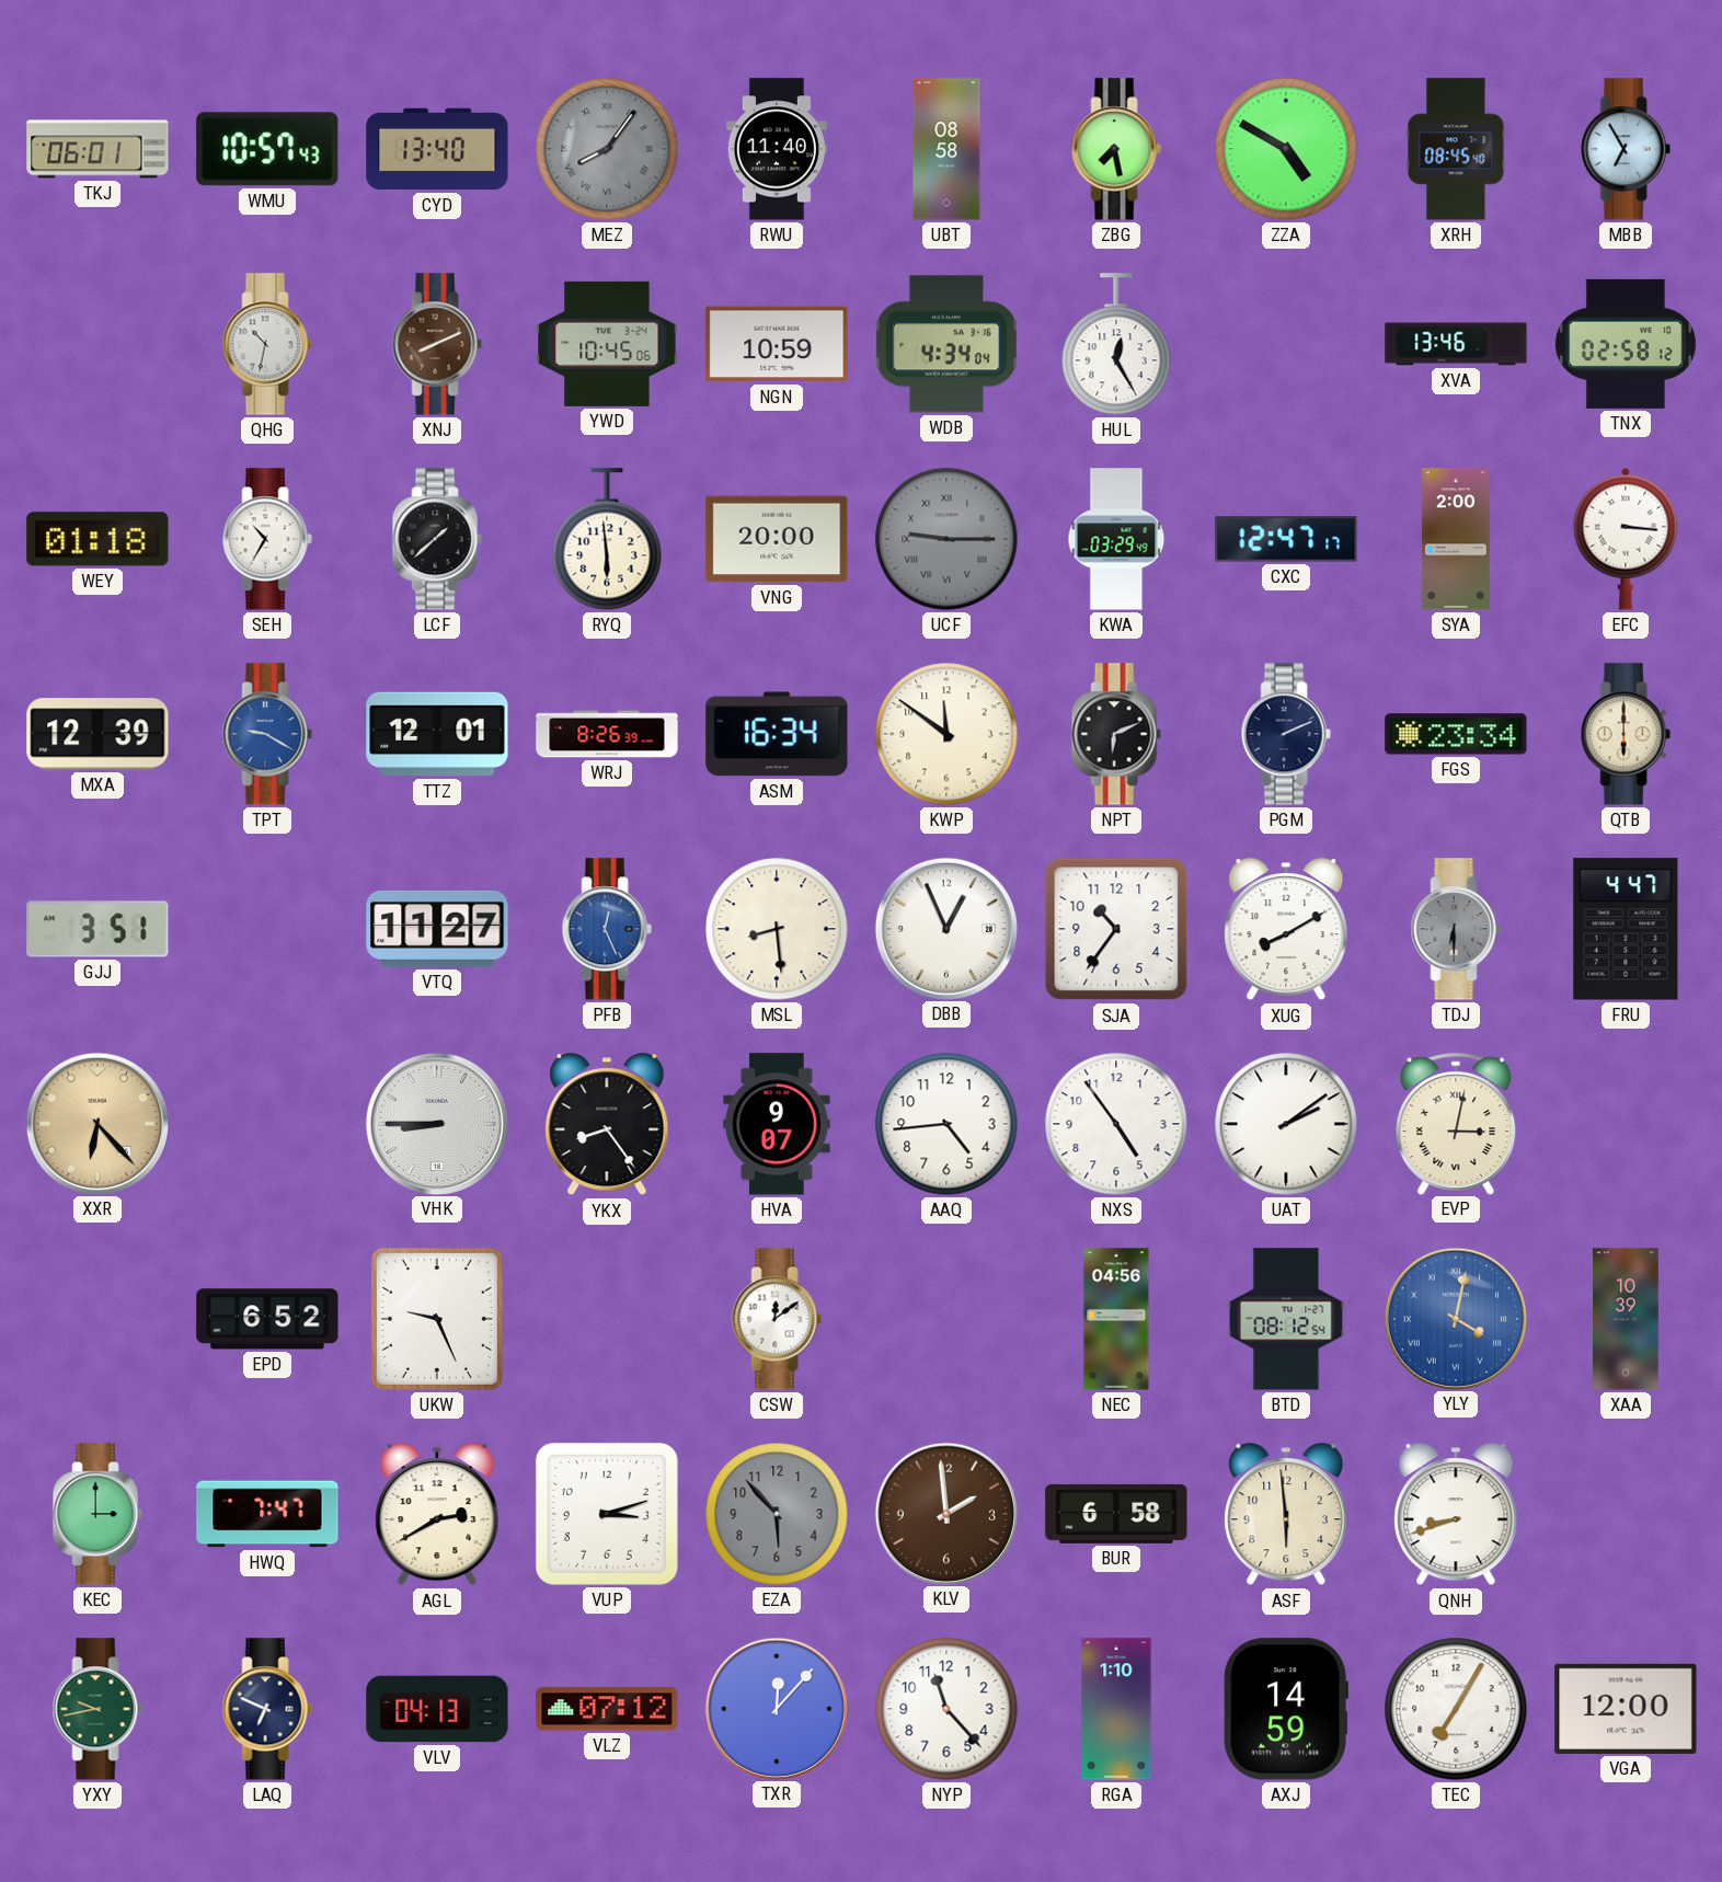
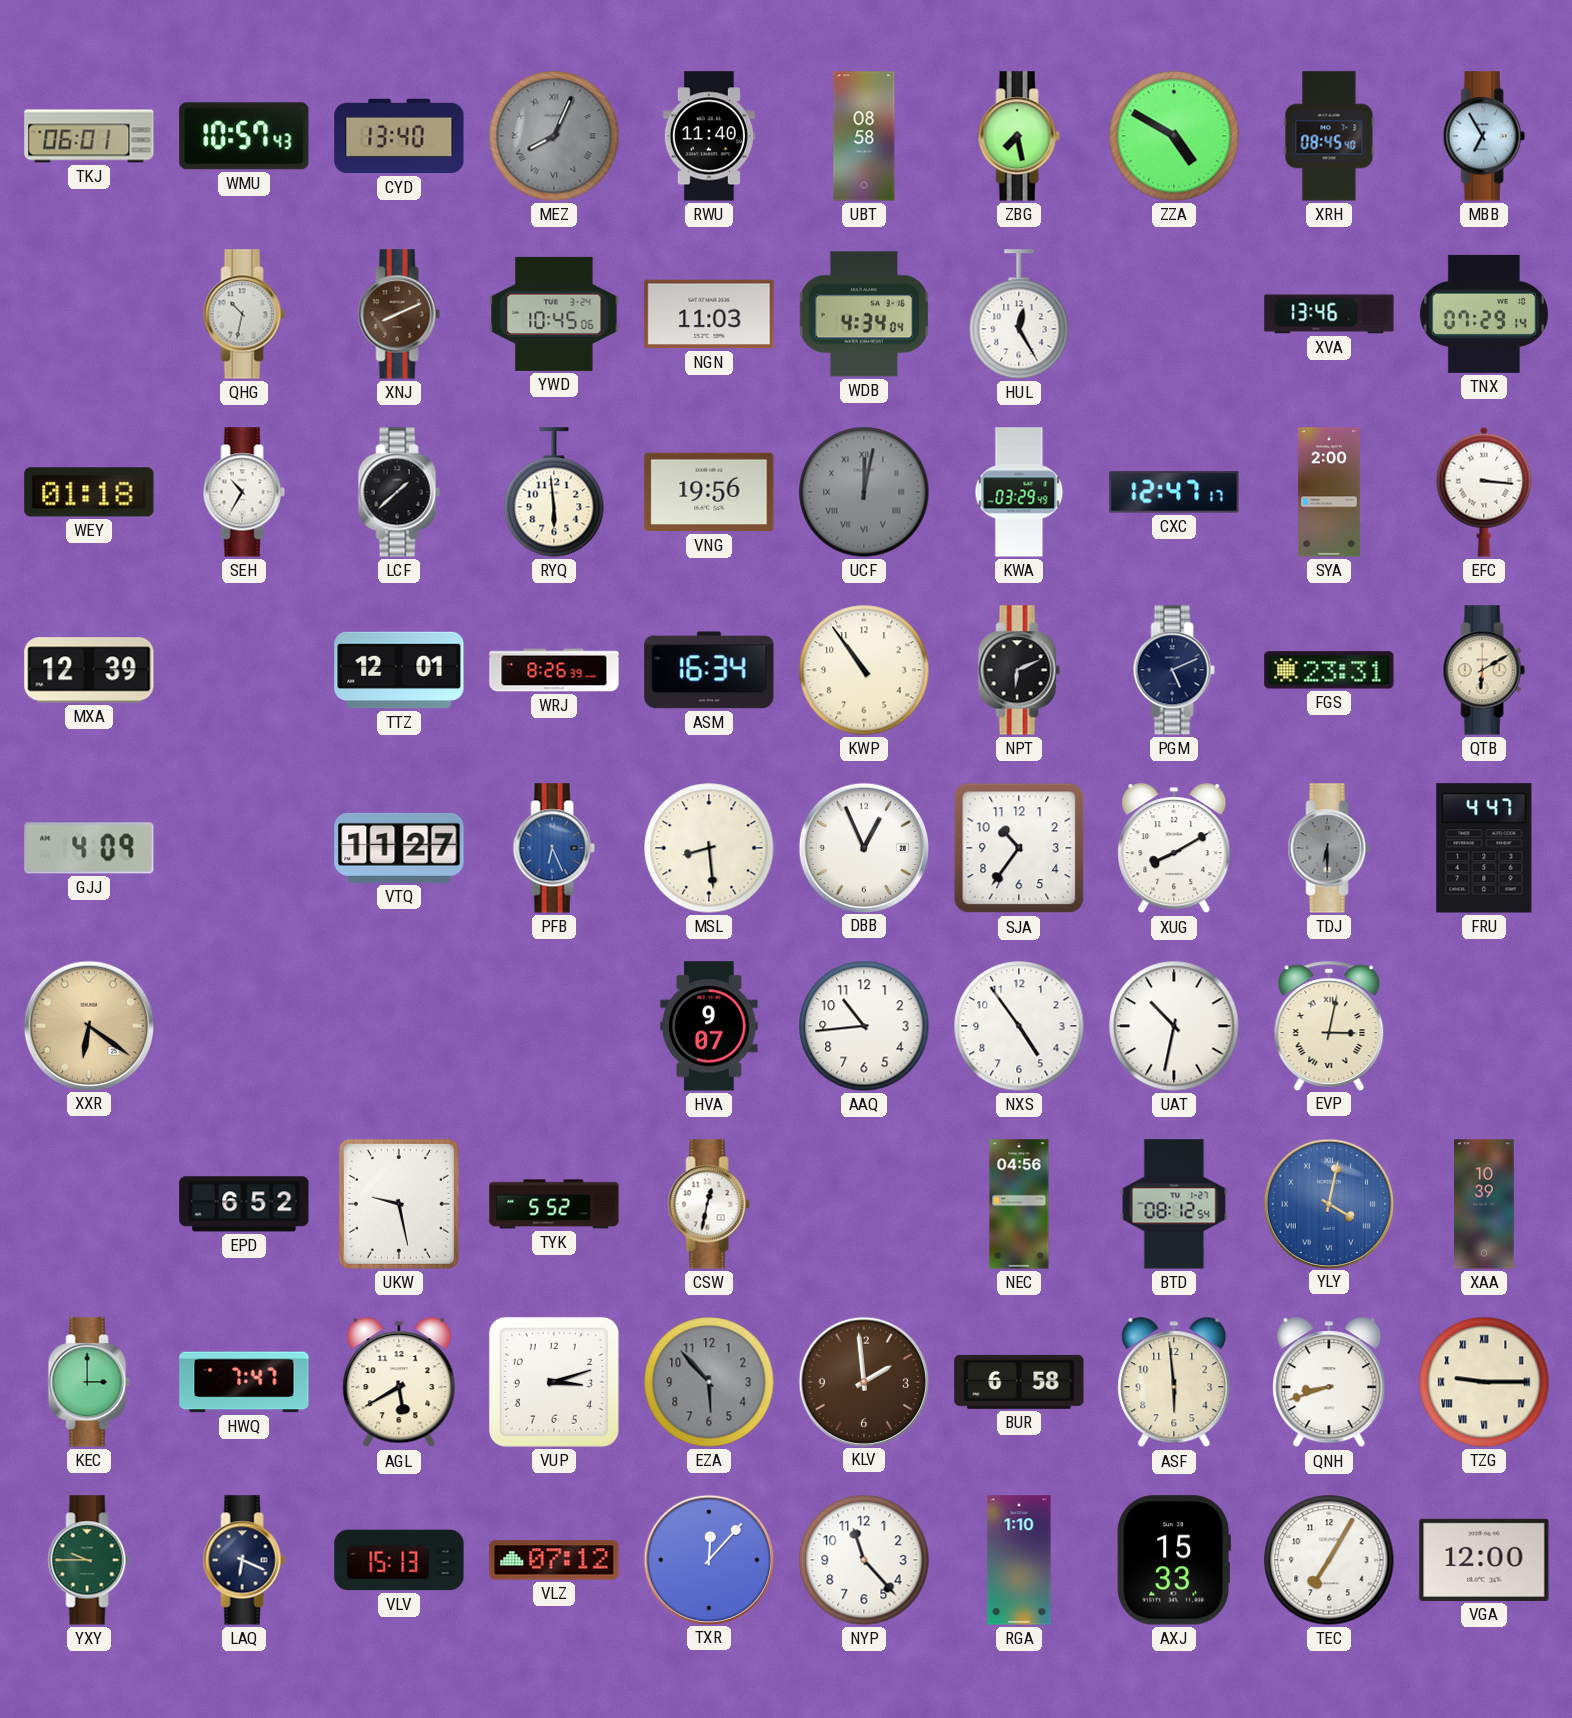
MEZ: 8:06 -> 8:04 (554, 136)
NGN: 10:59 -> 11:03 (709, 314)
TNX: 02:58 -> 07:29 (1484, 314)
VNG: 20:00 -> 19:56 (709, 492)
UCF: 9:15 -> 12:02 (864, 492)
TPT: 9:20 -> none (267, 734)
KWP: 11:51 -> 10:54 (864, 670)
PGM: 2:11 -> 5:11 (1174, 670)
FGS: 23:34 -> 23:31 (1329, 670)
QTB: 6:00 -> 6:10 (1484, 670)
GJJ: 3:51 -> 4:09 (89, 848)
PFB: 12:26 -> 6:26 (554, 848)
XXR: 6:23 -> 6:21 (88, 1025)
VHK: 8:45 -> none (436, 1123)
YKX: 8:24 -> none (607, 1125)
AAQ: 4:44 -> 10:44 (864, 1026)
UAT: 2:09 -> 10:32 (1174, 1026)
UKW: 9:26 -> 9:28 (399, 1204)
TYK: none -> 5:52 (554, 1204)
CSW: 12:09 -> 12:32 (709, 1204)
AGL: 2:40 -> 5:40 (399, 1383)
TZG: none -> 9:15 (1484, 1382)
YXY: 9:43 -> 9:45 (89, 1560)
LAQ: 6:49 -> 6:19 (244, 1560)
VLV: 04:13 -> 15:13 (399, 1560)
AXJ: 14:59 -> 15:33 (1174, 1560)
